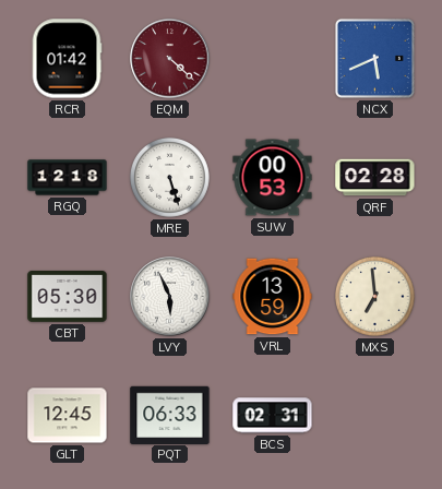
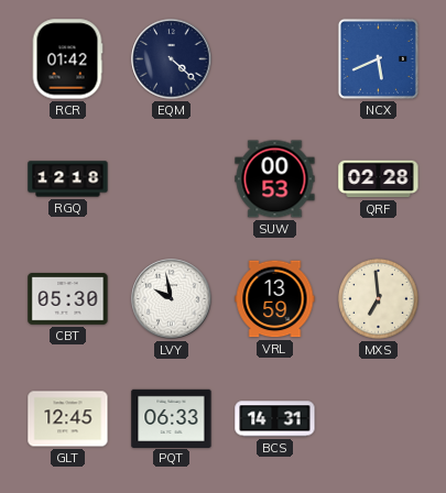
EQM dial: burgundy -> navy (172, 59)
MRE: 5:27 -> none (170, 178)
LVY: 5:56 -> 9:58 (172, 299)
BCS: 02:31 -> 14:31 (275, 419)
